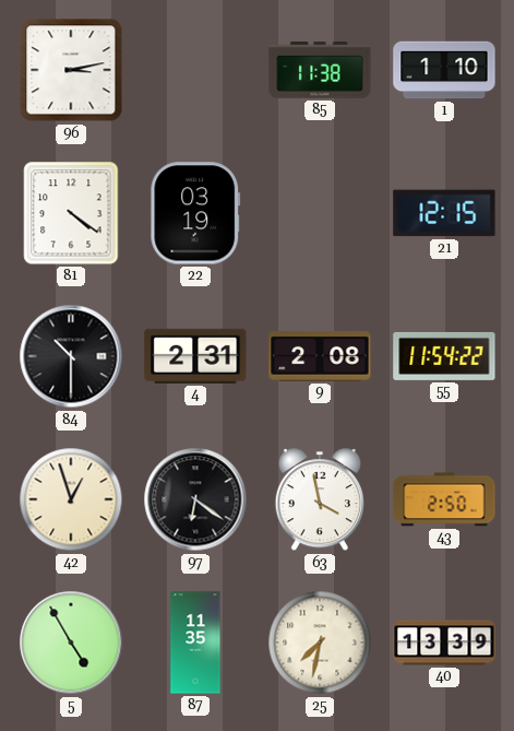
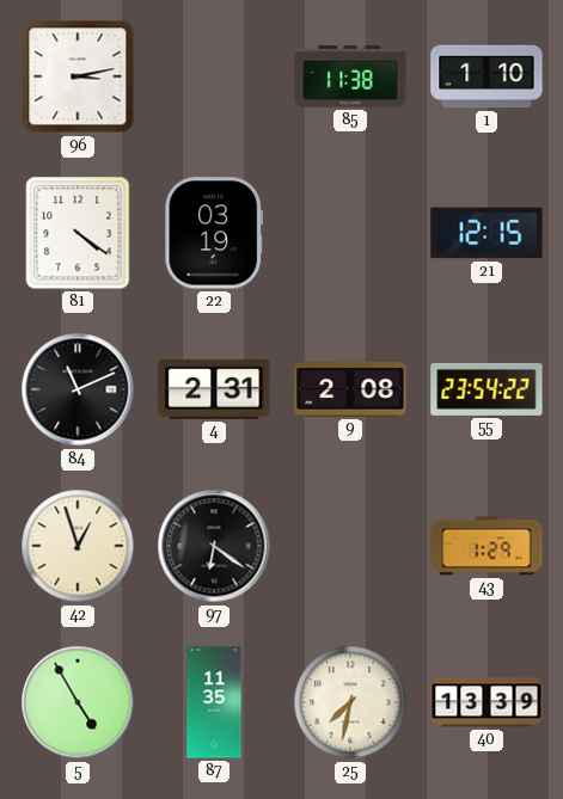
84: 10:30 -> 11:11 (78, 389)
55: 11:54 -> 23:54 (486, 389)
63: 3:58 -> none (320, 500)
43: 2:50 -> 1:29 (486, 546)
